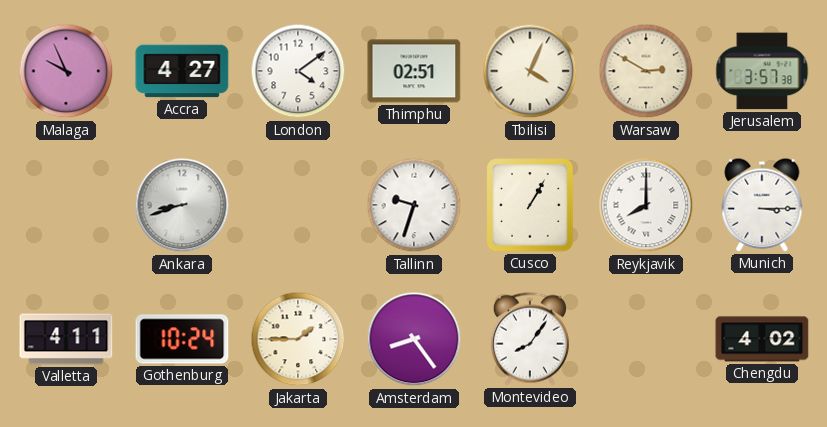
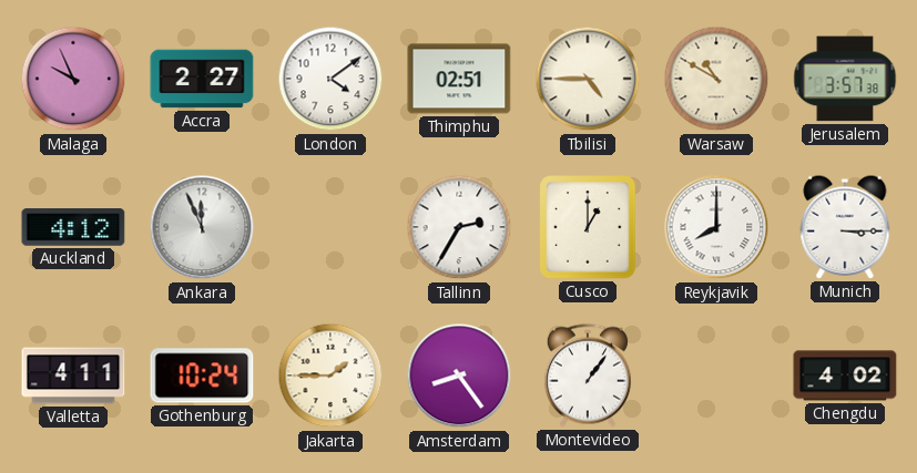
Accra: 4:27 -> 2:27 (202, 79)
Tbilisi: 4:04 -> 4:45 (588, 79)
Warsaw: 2:50 -> 10:50 (716, 79)
Auckland: none -> 4:12 (73, 227)
Ankara: 8:42 -> 11:56 (202, 227)
Tallinn: 9:33 -> 2:35 (459, 227)
Cusco: 1:05 -> 1:00 (588, 227)
Montevideo: 8:06 -> 1:06 (588, 376)
